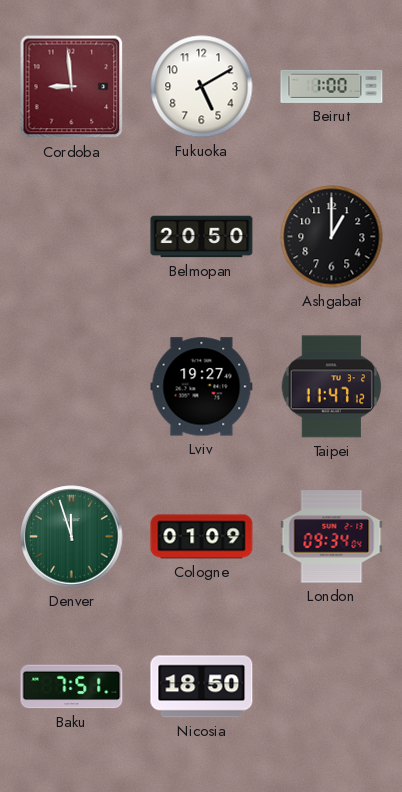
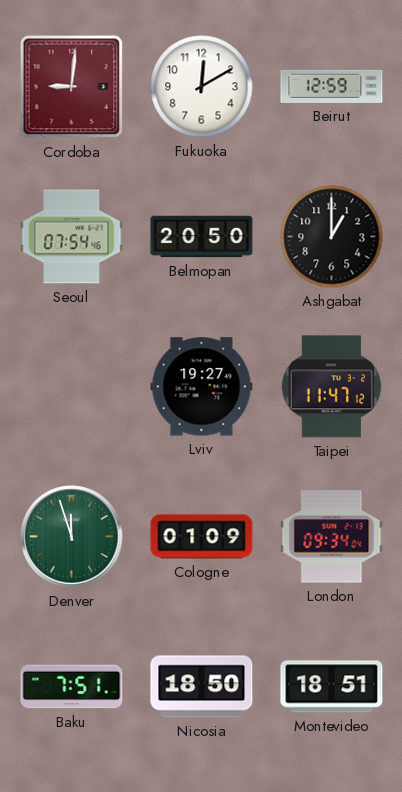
Cordoba: 8:59 -> 9:01 (72, 87)
Fukuoka: 5:10 -> 12:10 (202, 87)
Beirut: 1:00 -> 12:59 (332, 86)
Seoul: none -> 07:54 (72, 237)
Montevideo: none -> 18:51 (332, 687)
